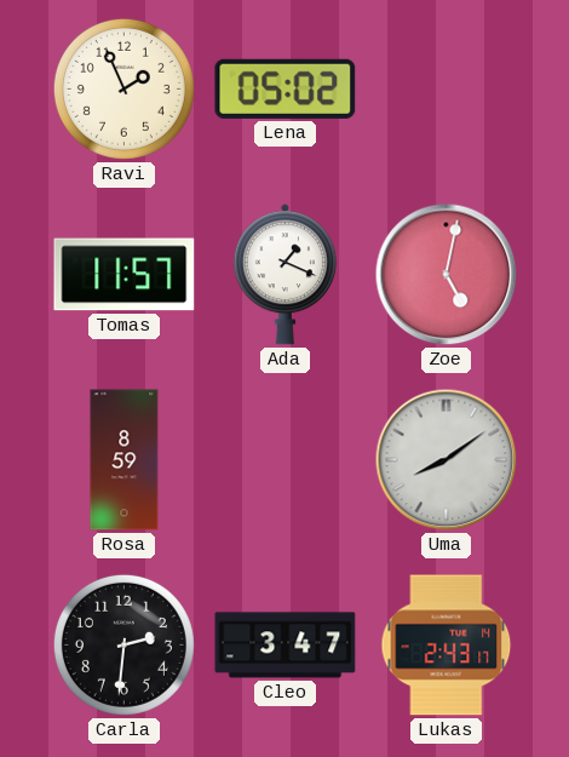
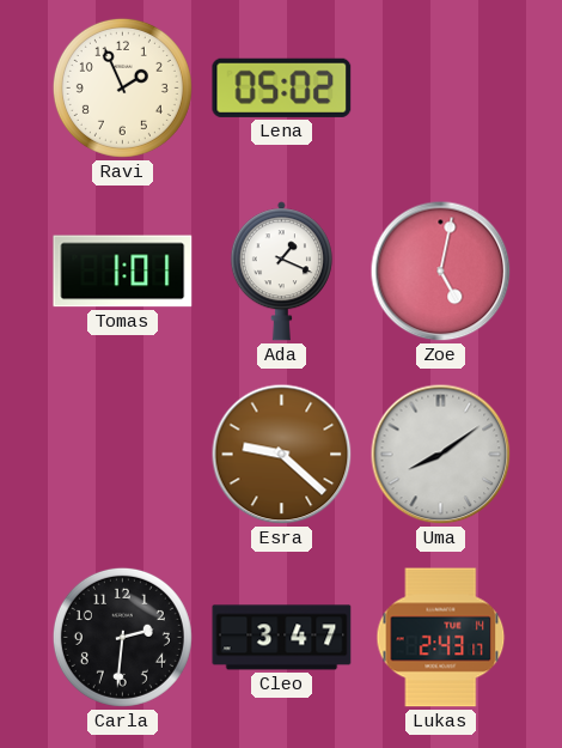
Tomas: 11:57 -> 1:01 (123, 272)
Rosa: 8:59 -> none (125, 460)
Esra: none -> 9:22 (282, 455)
